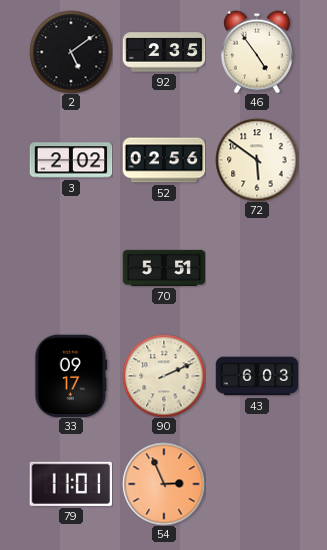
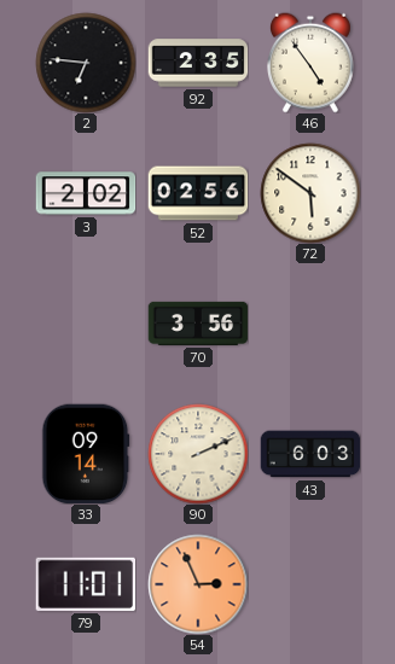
2: 5:09 -> 6:46 (86, 63)
70: 5:51 -> 3:56 (198, 324)
33: 09:17 -> 09:14 (86, 454)
